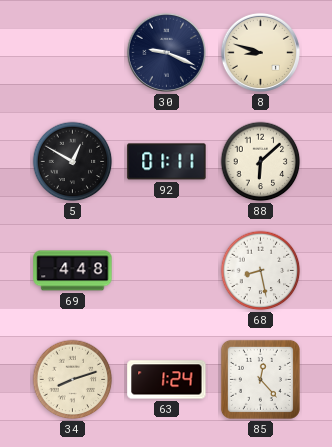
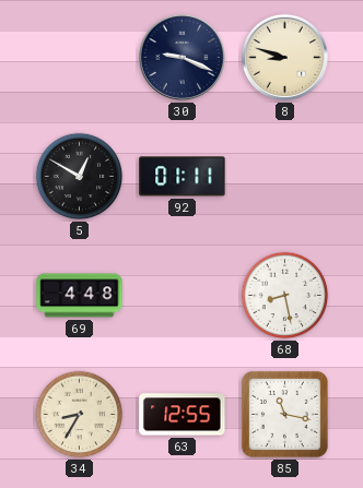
88: 6:08 -> none (261, 162)
34: 8:12 -> 8:35 (80, 415)
63: 1:24 -> 12:55 (183, 415)
85: 12:23 -> 11:17 (284, 414)
